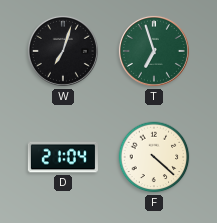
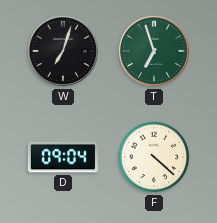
D: 21:04 -> 09:04 (63, 157)
